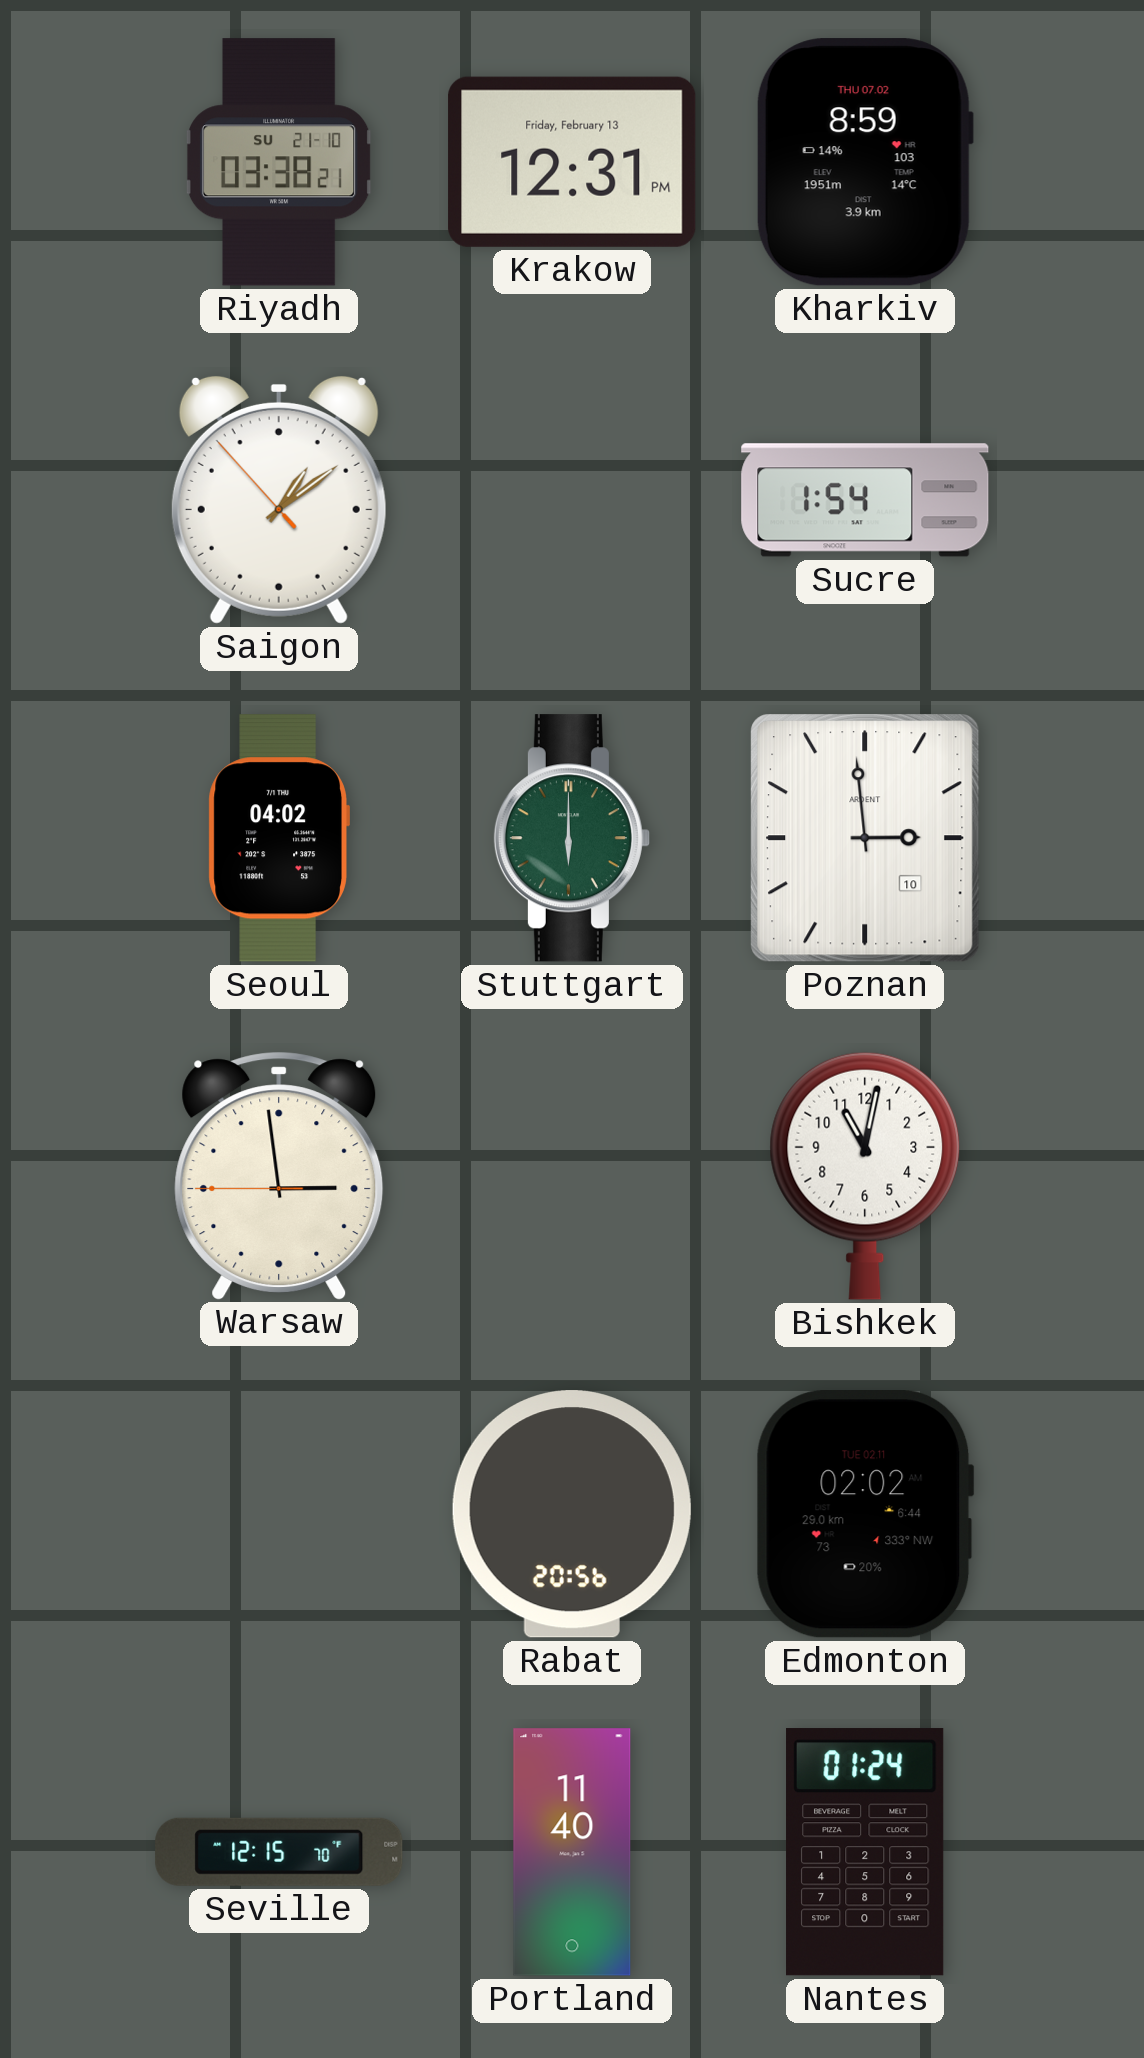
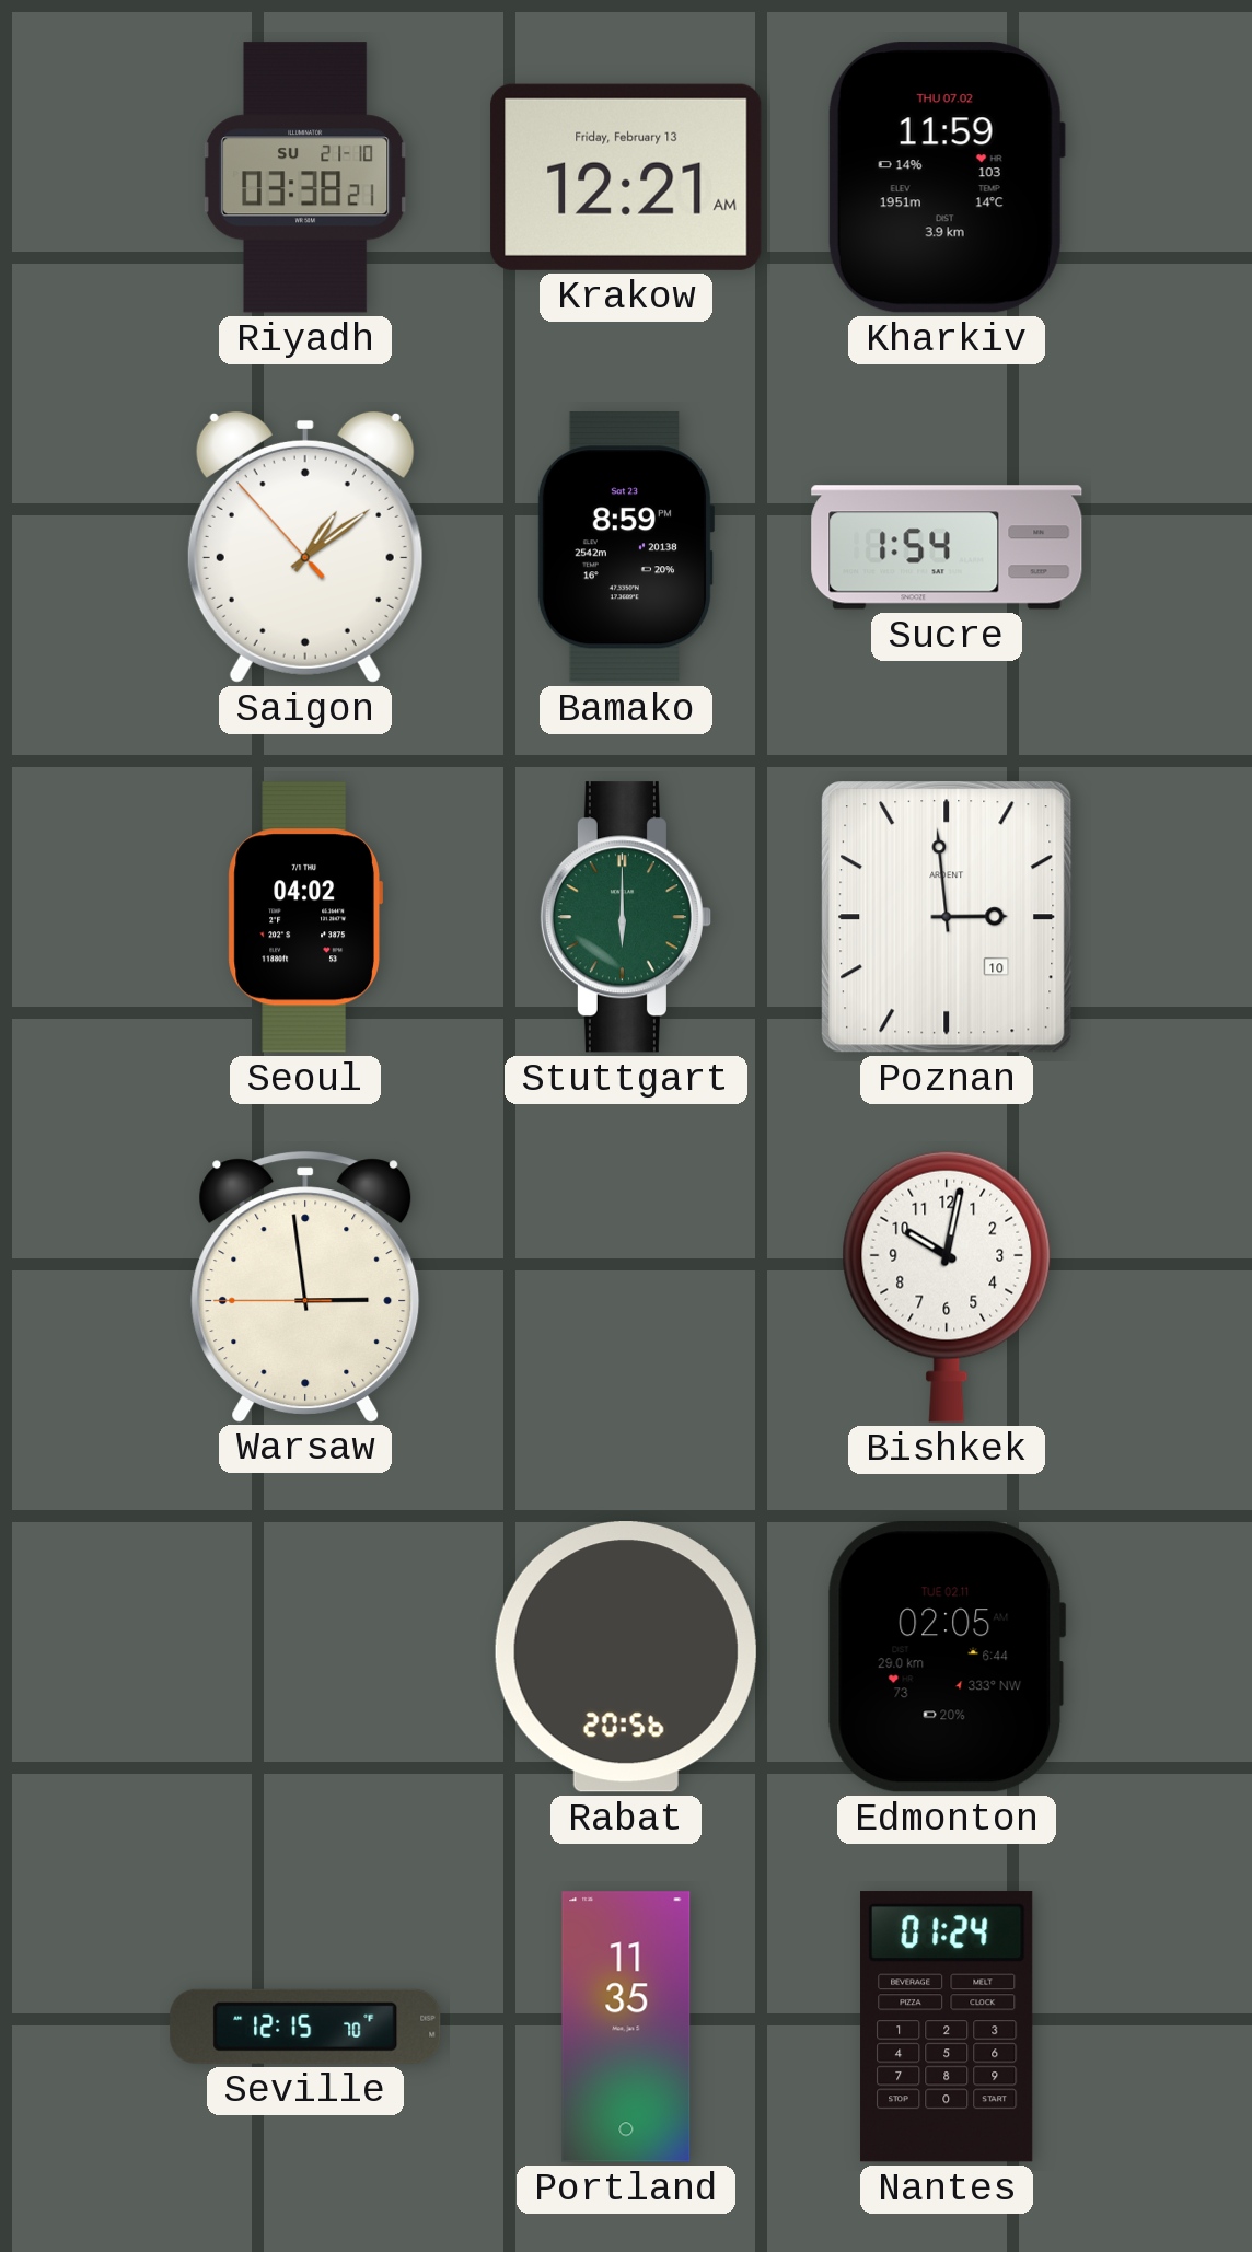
Krakow: 12:31 -> 12:21 (626, 177)
Kharkiv: 8:59 -> 11:59 (947, 177)
Bamako: none -> 8:59 (626, 547)
Bishkek: 11:02 -> 10:02 (947, 1287)
Edmonton: 02:02 -> 02:05 (947, 1658)
Portland: 11:40 -> 11:35 (626, 2027)
